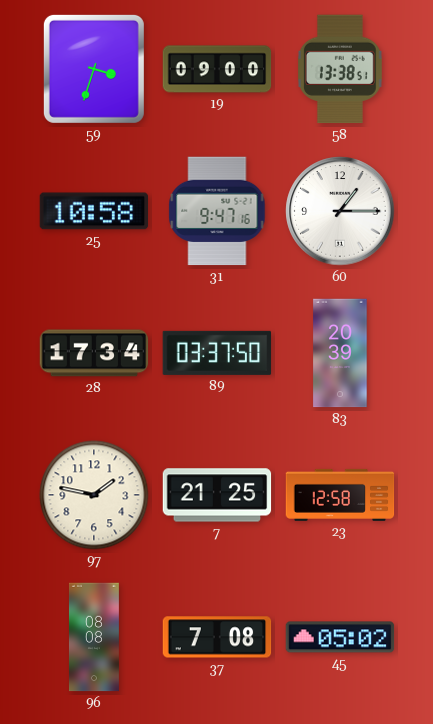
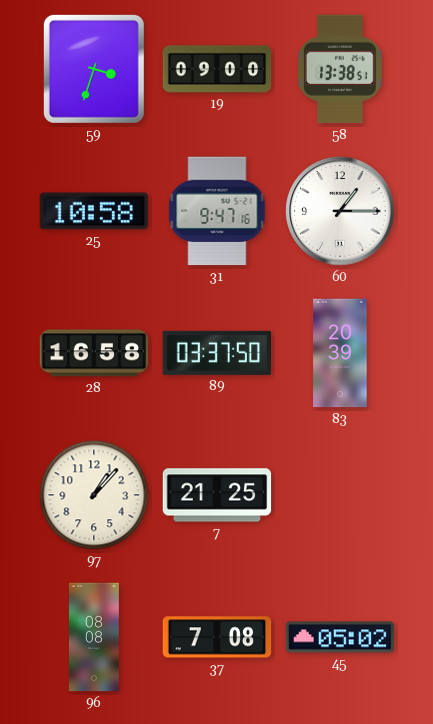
28: 17:34 -> 16:58 (94, 353)
97: 1:47 -> 1:07 (94, 495)
23: 12:58 -> none (340, 495)
